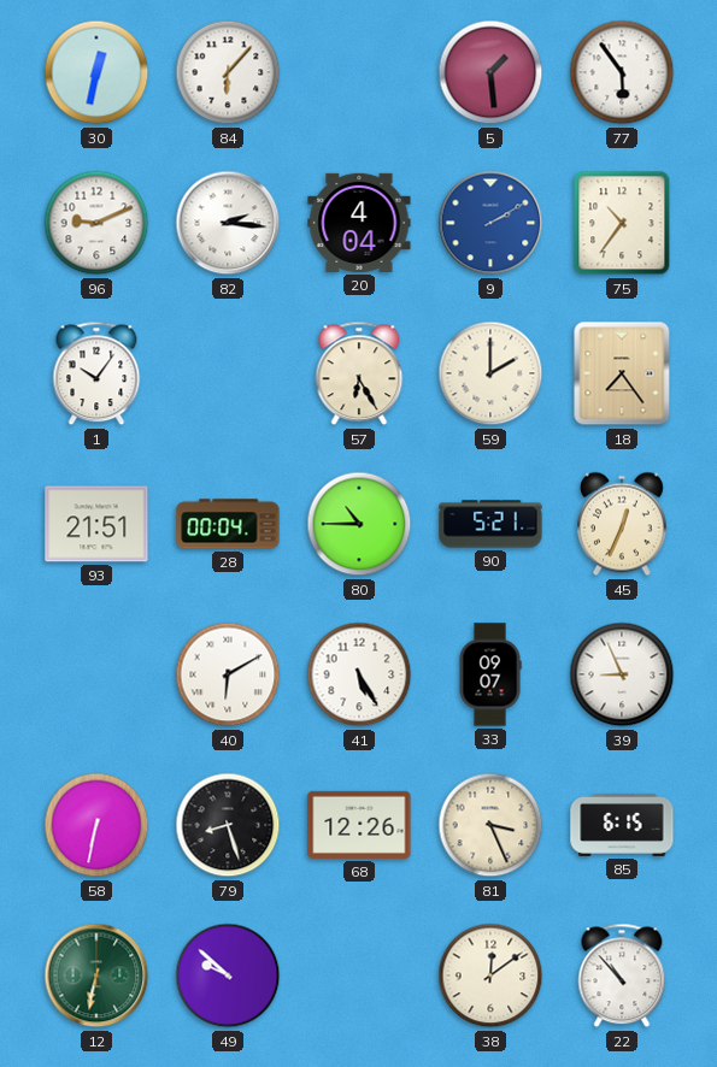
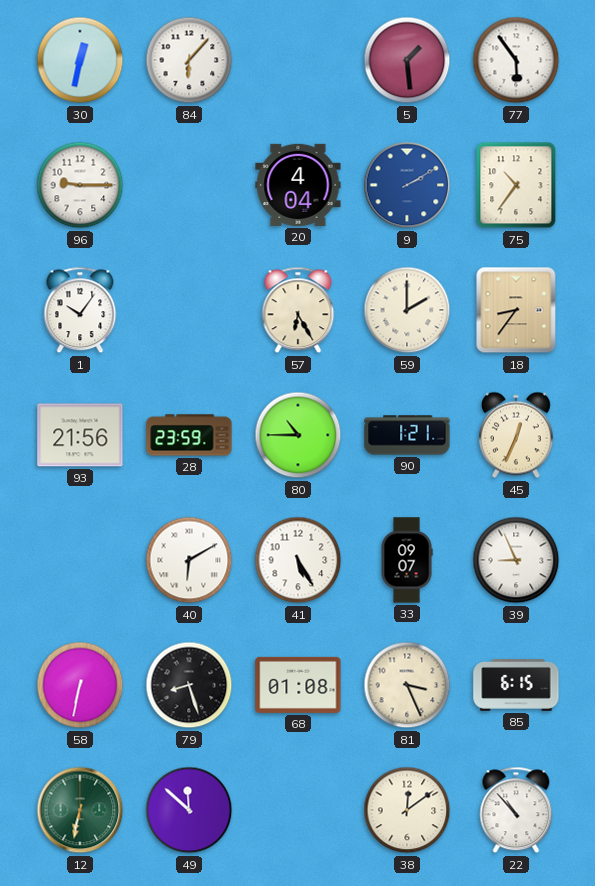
96: 9:11 -> 9:15 (80, 185)
82: 2:16 -> none (228, 223)
18: 7:24 -> 8:36 (516, 310)
93: 21:51 -> 21:56 (80, 435)
28: 00:04 -> 23:59 (189, 435)
90: 5:21 -> 1:21 (407, 435)
68: 12:26 -> 01:08 (298, 685)
49: 9:52 -> 11:52 (189, 810)
